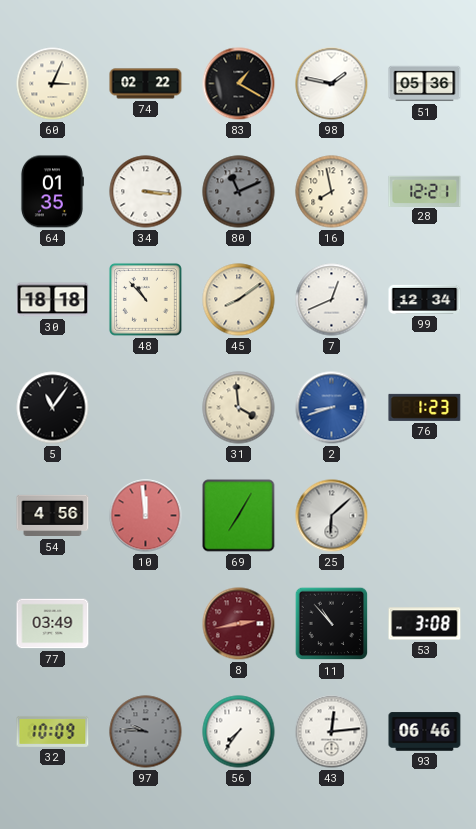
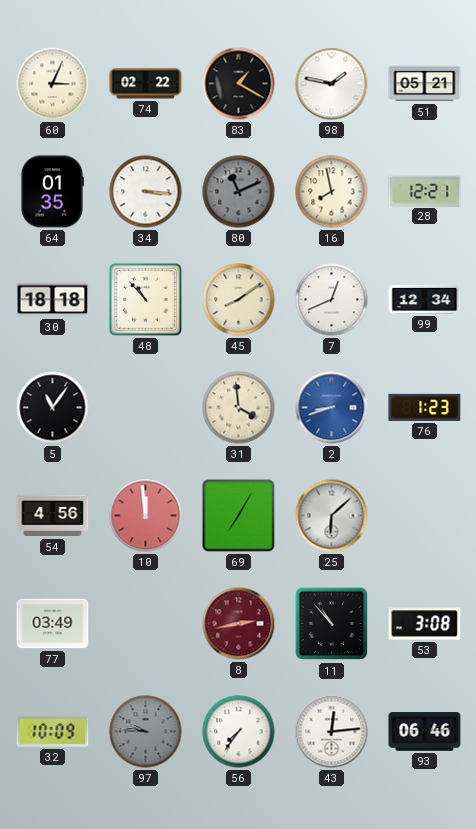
51: 05:36 -> 05:21 (425, 84)
